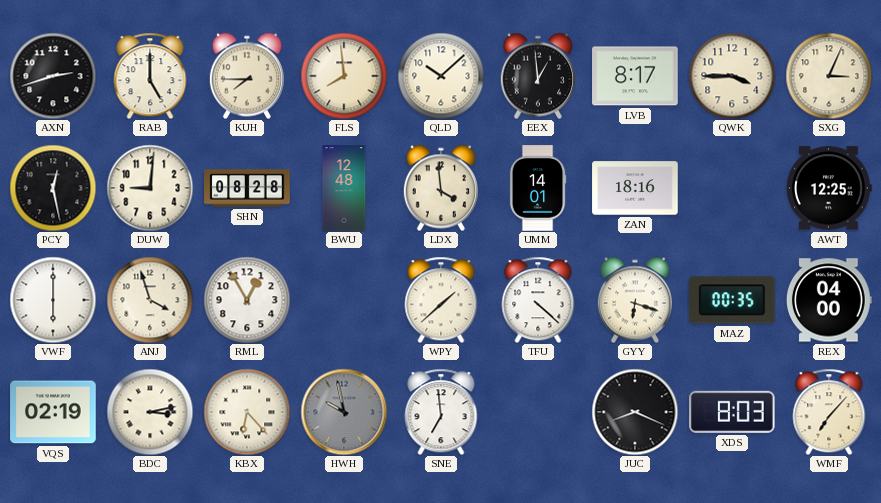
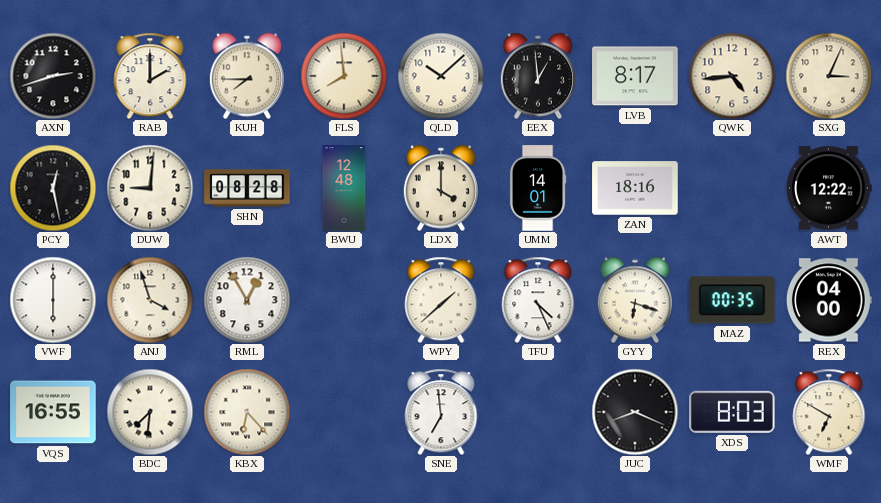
RAB: 5:00 -> 2:00 (150, 76)
QWK: 3:45 -> 4:44 (732, 76)
LDX: 3:59 -> 4:00 (441, 188)
AWT: 12:25 -> 12:22 (829, 188)
TFU: 4:22 -> 4:26 (538, 300)
VQS: 02:19 -> 16:55 (53, 412)
BDC: 3:13 -> 7:31 (150, 412)
HWH: 9:58 -> none (344, 412)
WMF: 7:07 -> 6:50 (829, 412)
